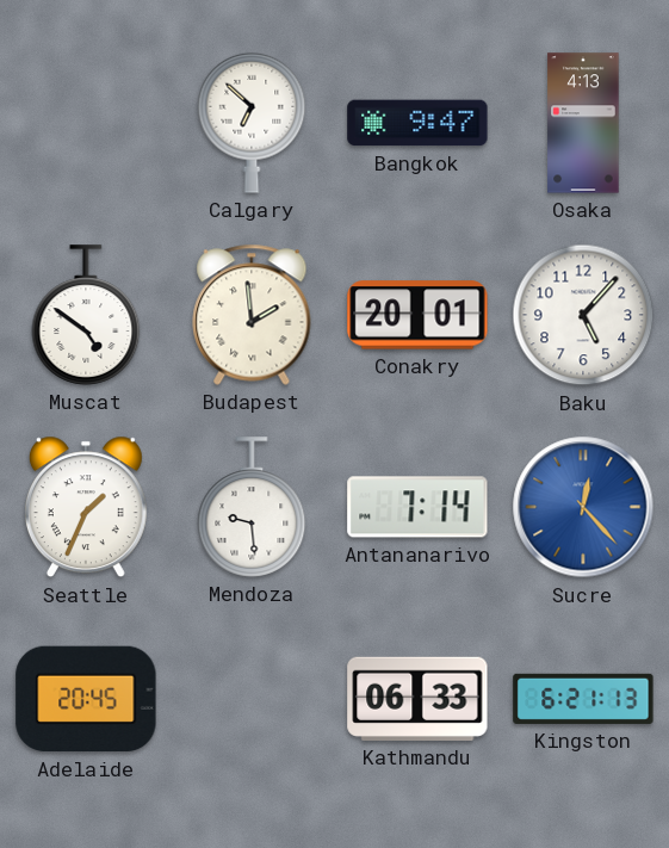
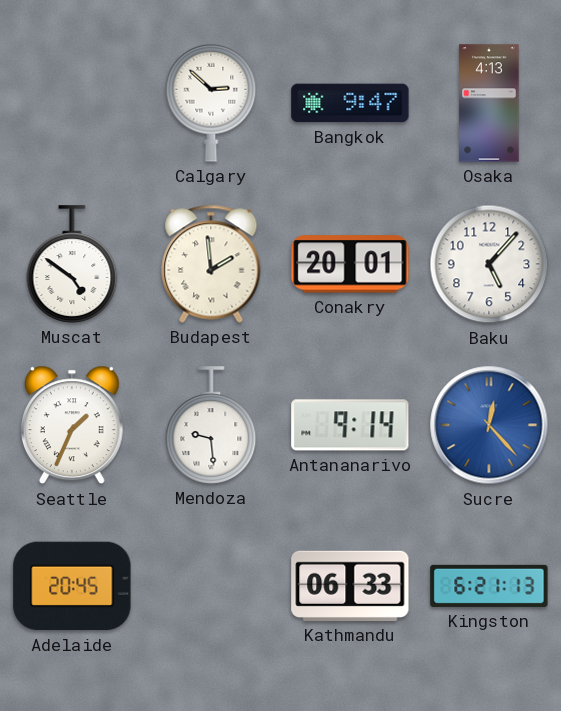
Calgary: 6:52 -> 2:52 (211, 103)
Antananarivo: 7:14 -> 9:14 (350, 425)
